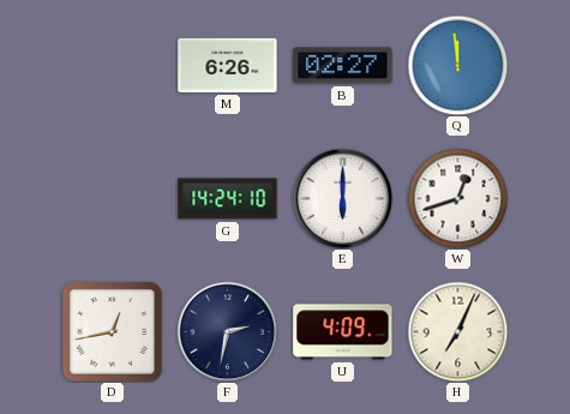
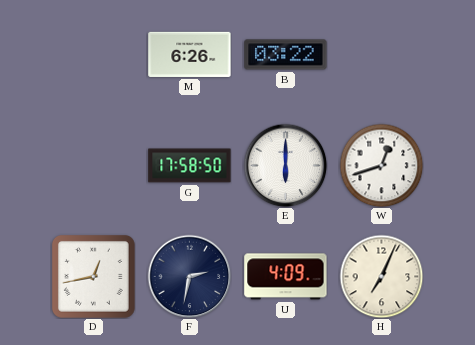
B: 02:27 -> 03:22 (286, 55)
Q: 11:59 -> none (457, 65)
G: 14:24 -> 17:58 (190, 166)
